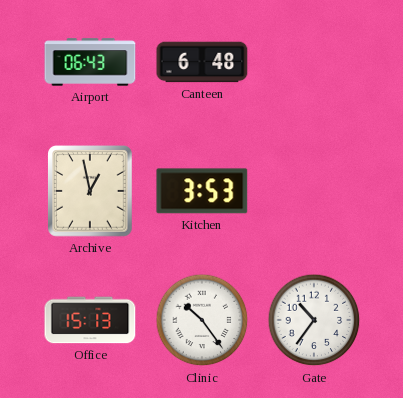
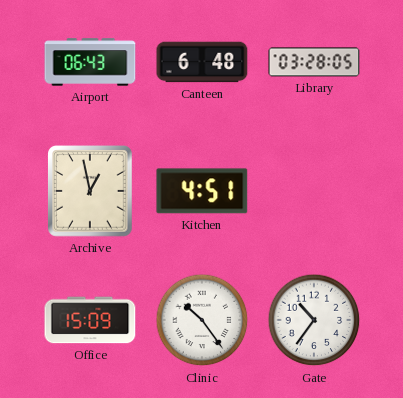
Library: none -> 03:28 (314, 62)
Kitchen: 3:53 -> 4:51 (202, 191)
Office: 15:13 -> 15:09 (90, 320)
